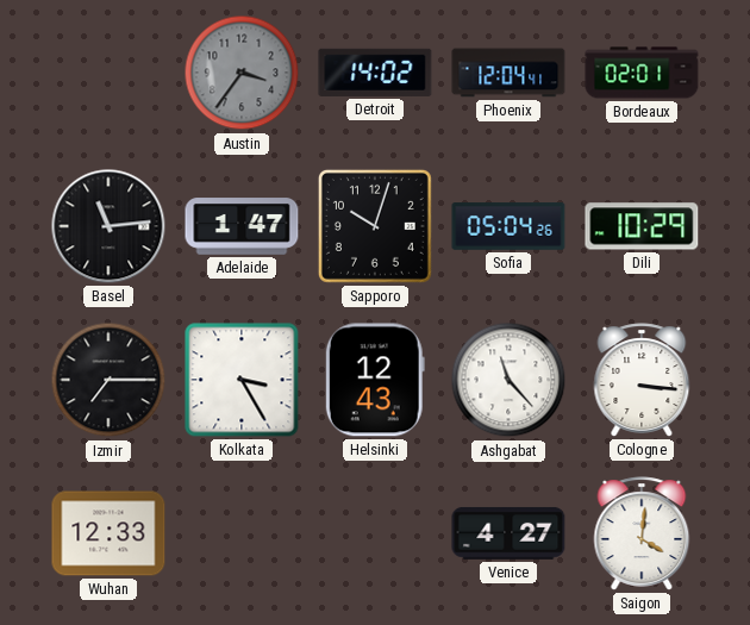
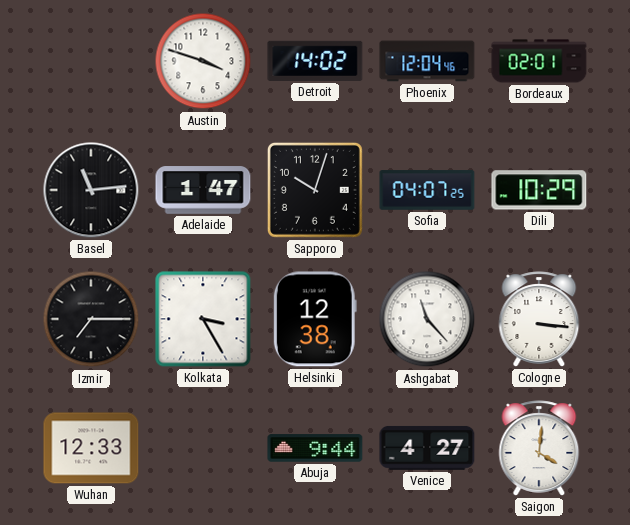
Austin: 3:36 -> 3:48 (203, 61)
Austin dial: grey -> white (203, 61)
Phoenix: 12:04:41 -> 12:04:46 (427, 61)
Sofia: 05:04 -> 04:07 (427, 190)
Helsinki: 12:43 -> 12:38 (315, 319)
Abuja: none -> 9:44 (315, 448)
